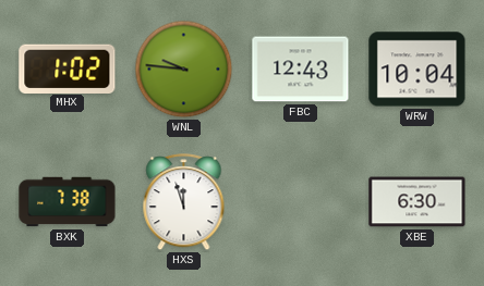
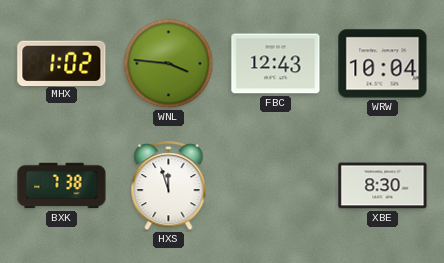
WNL: 9:46 -> 3:46 (169, 64)
XBE: 6:30 -> 8:30 (383, 186)
